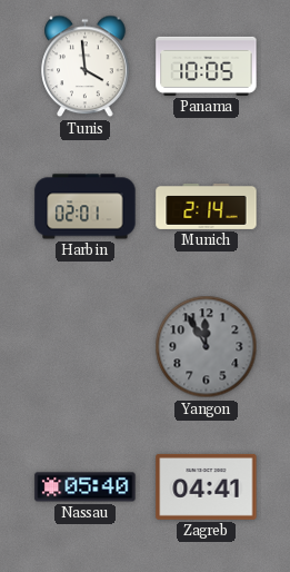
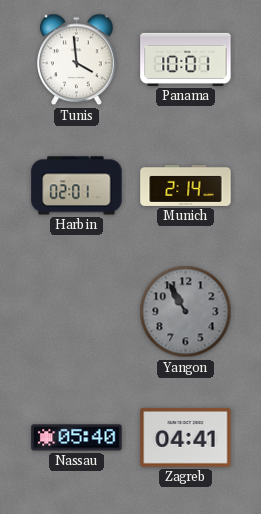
Panama: 10:05 -> 10:01 (186, 59)
Yangon: 11:55 -> 10:55 (186, 312)
